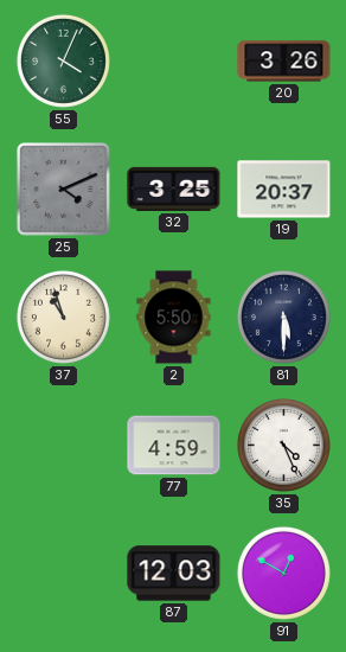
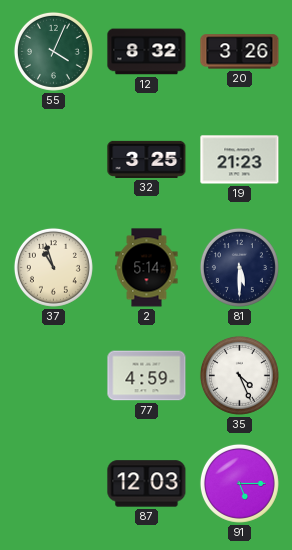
12: none -> 8:32 (147, 52)
25: 4:11 -> none (64, 190)
19: 20:37 -> 21:23 (240, 160)
2: 5:50 -> 5:14 (147, 268)
91: 12:50 -> 5:15 (239, 483)
